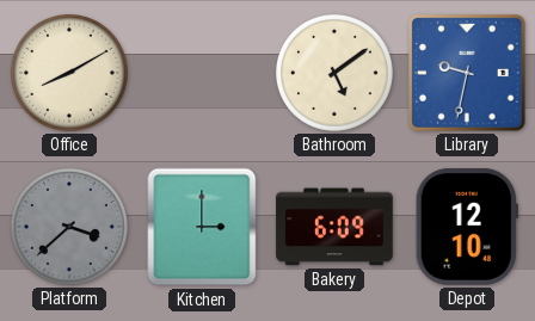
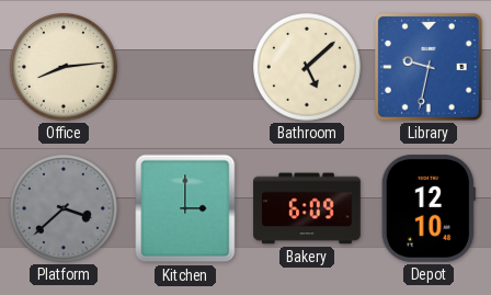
Office: 8:10 -> 8:14 (65, 68)
Bathroom: 5:09 -> 5:08 (308, 68)
